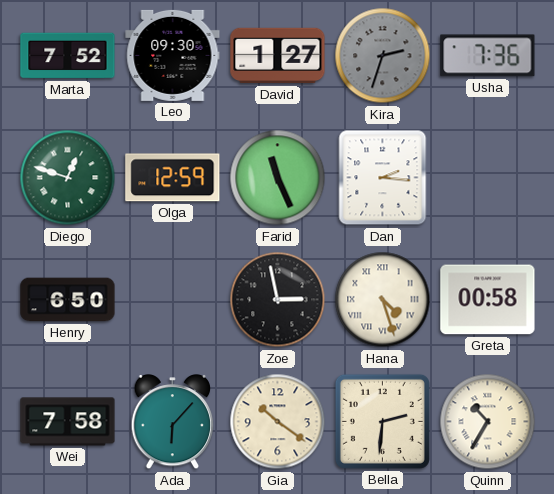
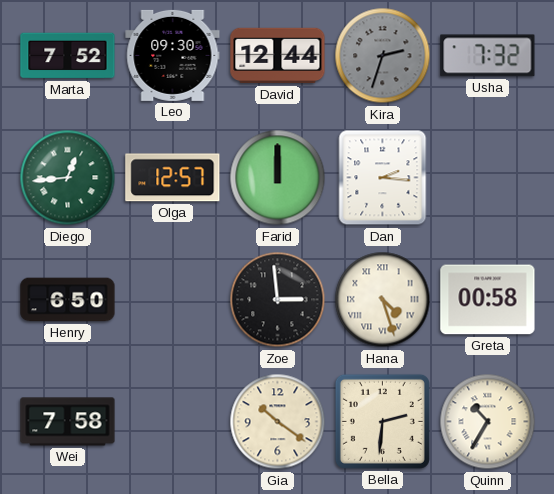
David: 1:27 -> 12:44 (278, 56)
Usha: 7:36 -> 7:32 (488, 56)
Diego: 12:48 -> 12:44 (68, 178)
Olga: 12:59 -> 12:57 (173, 178)
Farid: 11:26 -> 12:00 (278, 178)
Zoe: 2:58 -> 2:59 (278, 300)
Ada: 6:07 -> none (173, 422)
